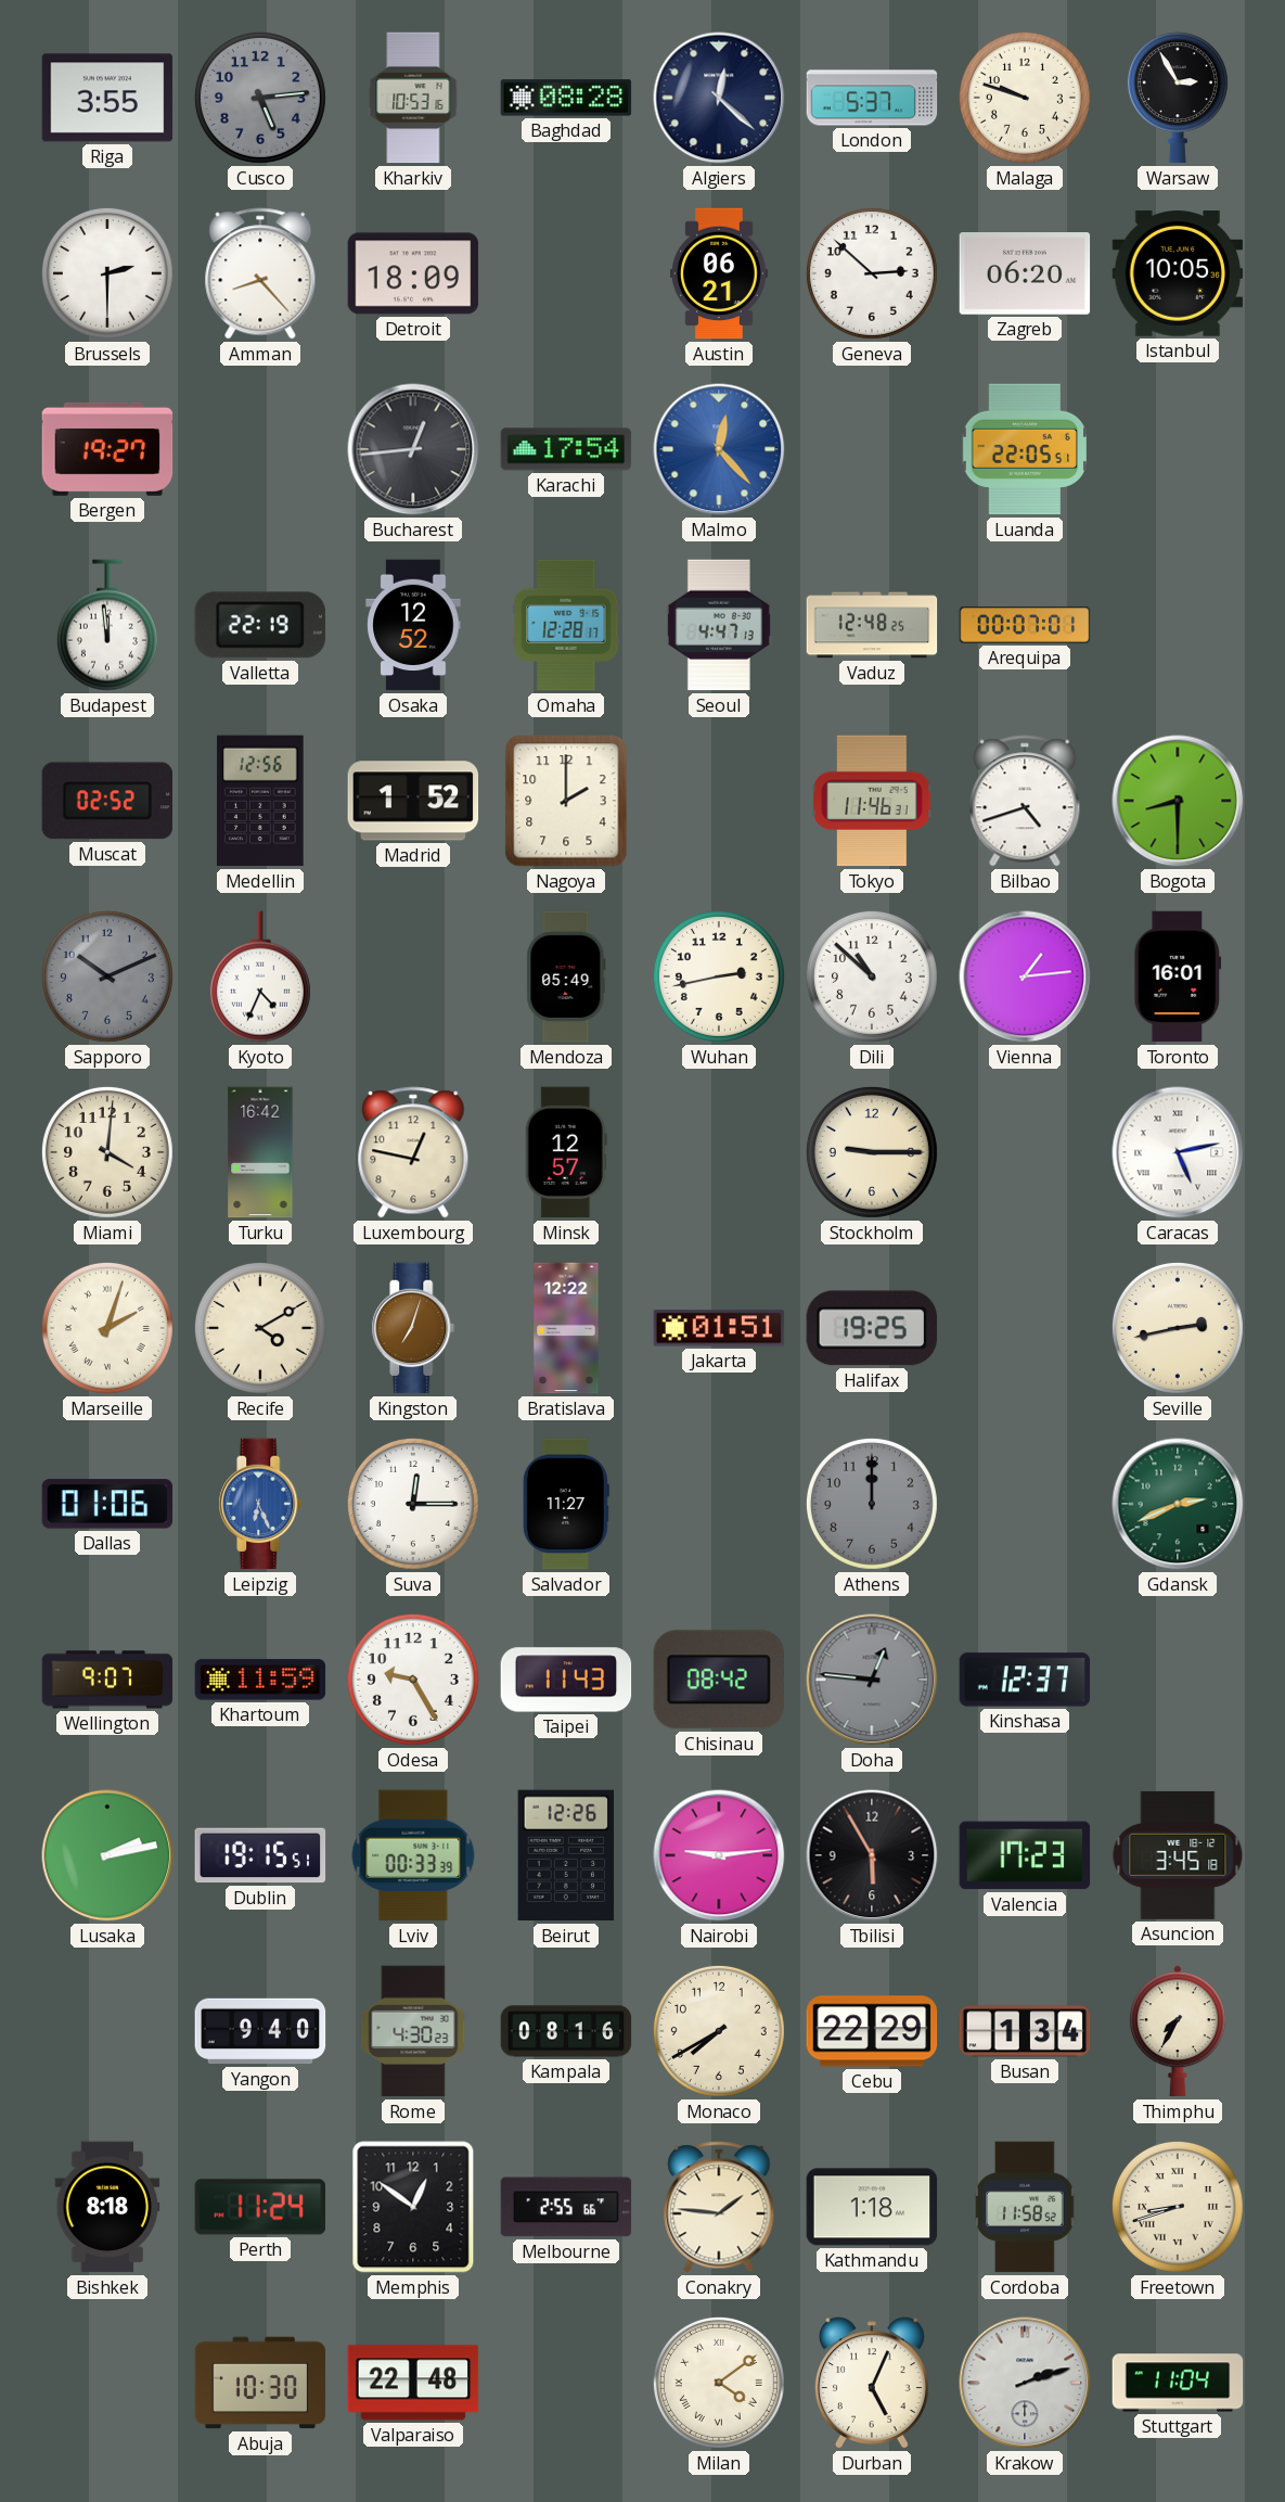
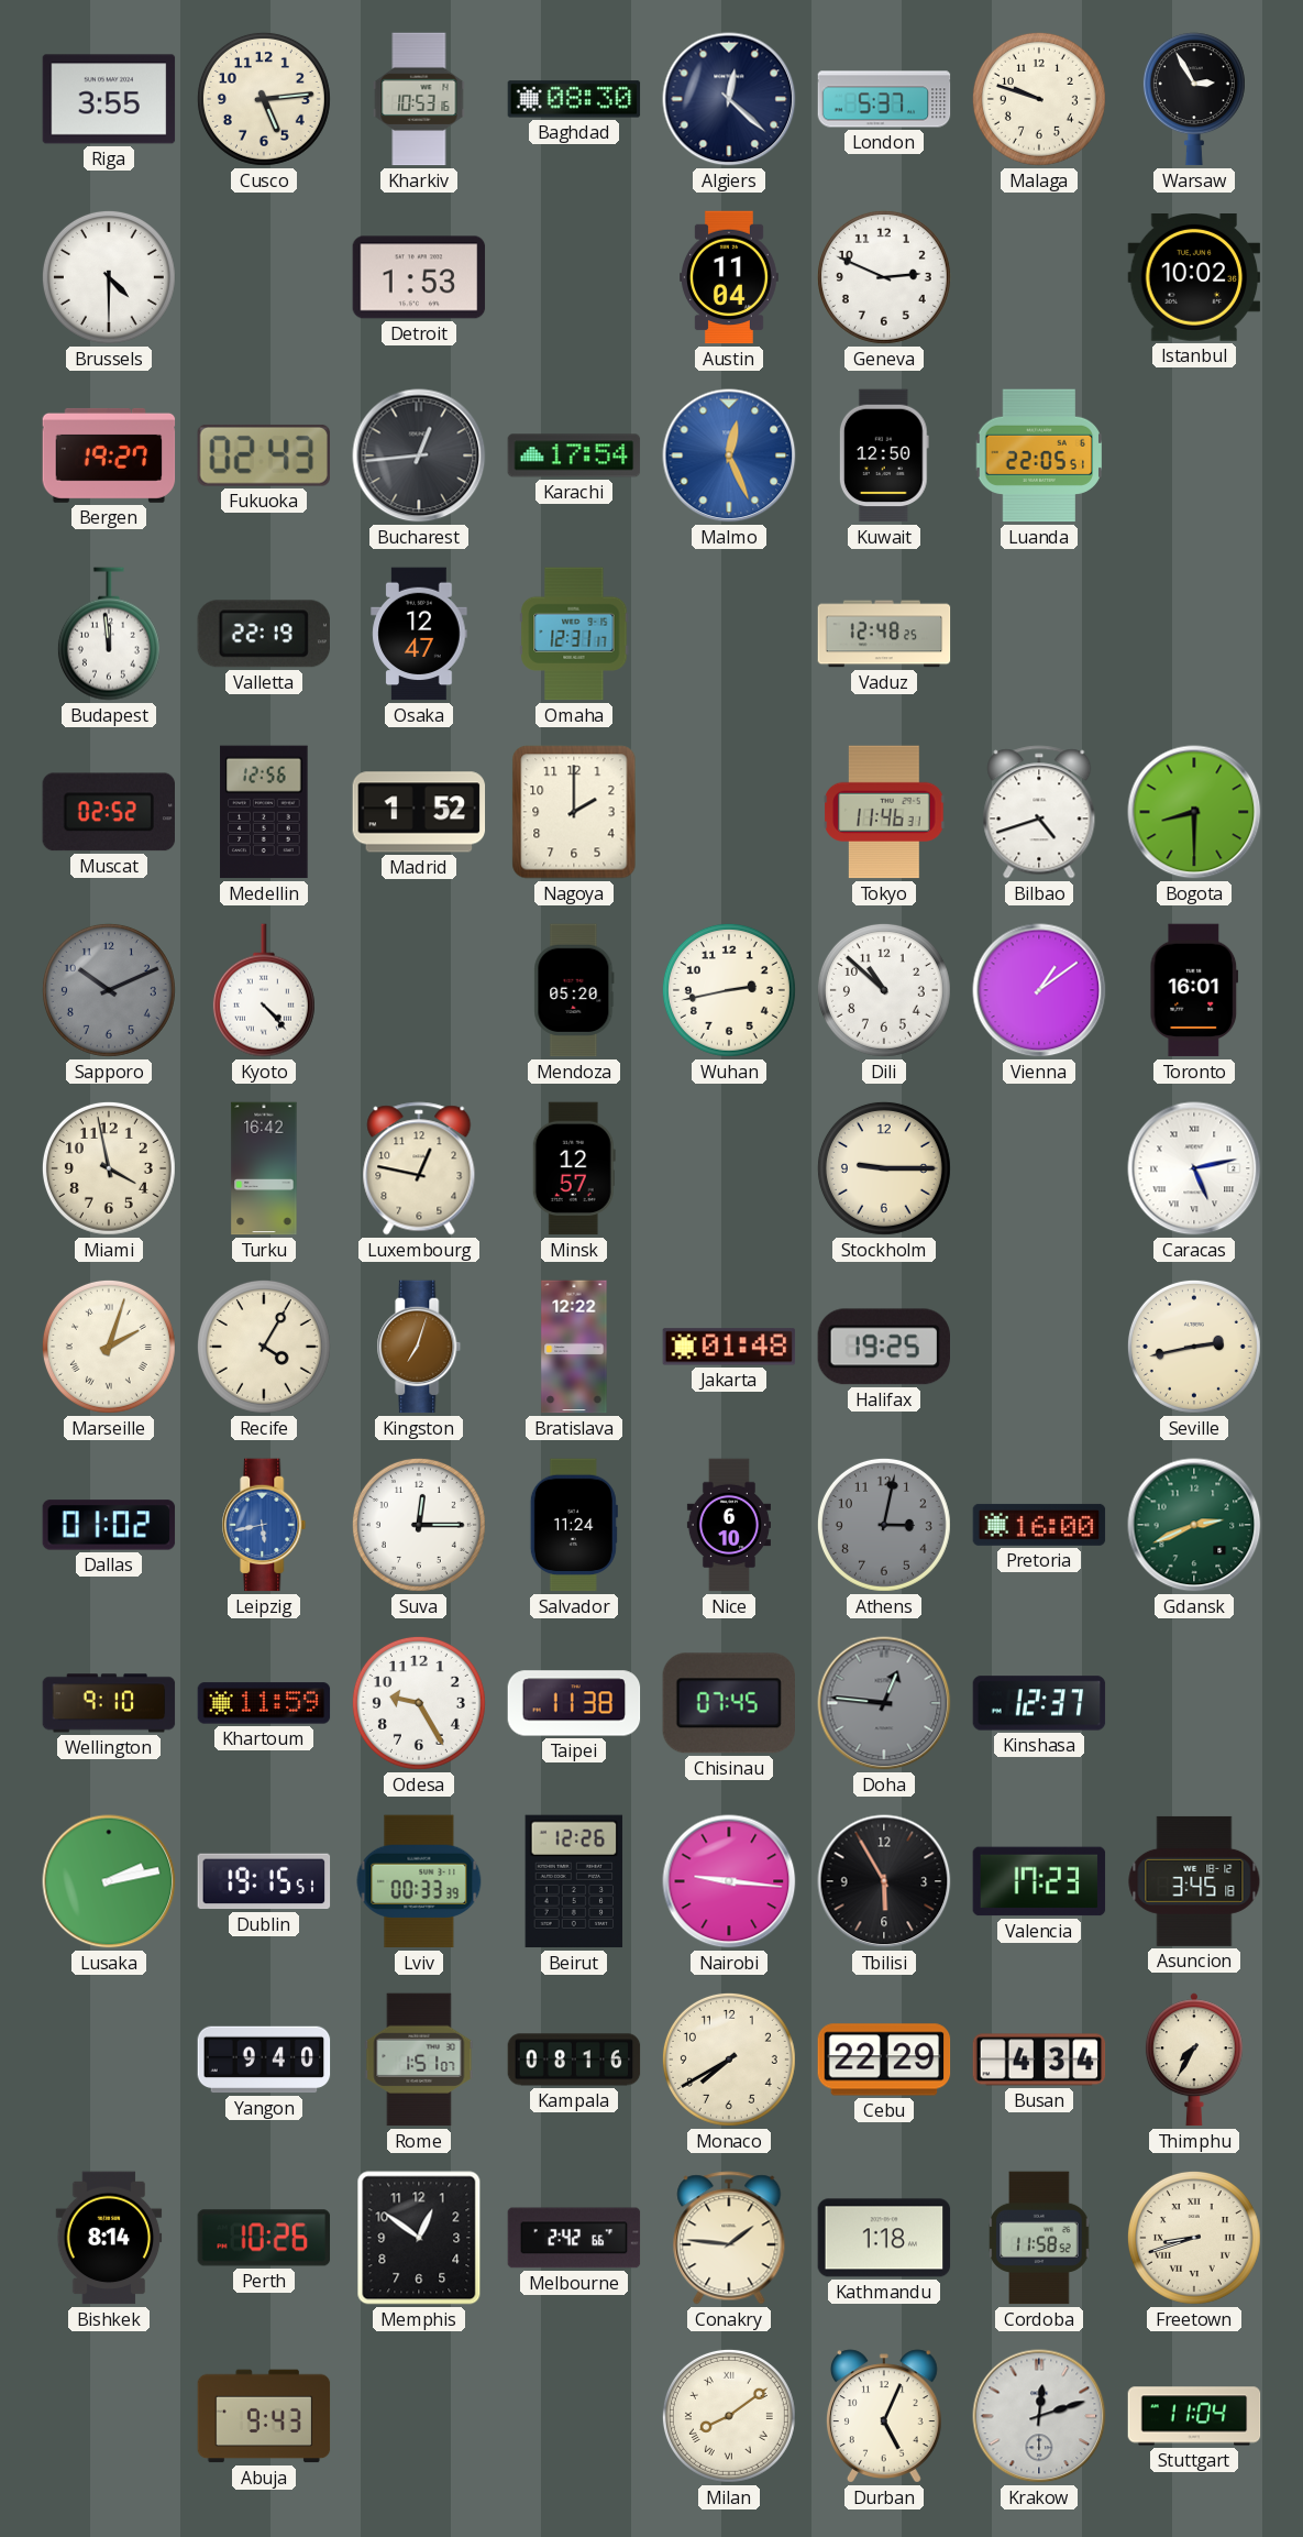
Cusco dial: grey -> cream (264, 99)
Baghdad: 08:28 -> 08:30 (574, 99)
Brussels: 2:30 -> 4:30 (109, 277)
Amman: 8:23 -> none (260, 273)
Detroit: 18:09 -> 1:53 (419, 277)
Austin: 06:21 -> 11:04 (730, 277)
Geneva: 2:52 -> 2:49 (884, 277)
Zagreb: 06:20 -> none (1025, 275)
Istanbul: 10:05 -> 10:02 (1194, 278)
Fukuoka: none -> 02:43 (264, 455)
Malmo: 12:23 -> 12:26 (729, 455)
Kuwait: none -> 12:50 (884, 455)
Osaka: 12:52 -> 12:47 (419, 634)
Omaha: 12:28 -> 12:31 (574, 634)
Seoul: 4:47 -> none (719, 625)
Arequipa: 00:07 -> none (1025, 625)
Kyoto: 4:34 -> 4:23 (264, 990)
Mendoza: 05:49 -> 05:20 (574, 990)
Vienna: 1:14 -> 1:09 (1039, 990)
Miami: 4:01 -> 3:58 (109, 1168)
Recife: 4:10 -> 4:05 (264, 1347)
Jakarta: 01:51 -> 01:48 (729, 1347)
Dallas: 01:06 -> 01:02 (109, 1525)
Leipzig: 6:26 -> 5:43 (264, 1525)
Salvador: 11:27 -> 11:24 (574, 1525)
Nice: none -> 6:10 (729, 1525)
Athens: 12:00 -> 3:02 (884, 1525)
Pretoria: none -> 16:00 (1039, 1525)
Wellington: 9:07 -> 9:10 (109, 1703)
Taipei: 11:43 -> 11:38 (574, 1703)
Chisinau: 08:42 -> 07:45 (728, 1703)
Nairobi: 9:14 -> 9:16 (729, 1881)
Rome: 4:30 -> 1:51 (419, 2060)
Busan: 1:34 -> 4:34 (1039, 2060)
Bishkek: 8:18 -> 8:14 (109, 2238)
Perth: 11:24 -> 10:26 (264, 2238)
Melbourne: 2:55 -> 2:42 (574, 2238)
Abuja: 10:30 -> 9:43 (264, 2416)
Valparaiso: 22:48 -> none (413, 2383)
Milan: 4:09 -> 8:09 (729, 2416)
Krakow: 2:12 -> 12:12 (1039, 2416)
